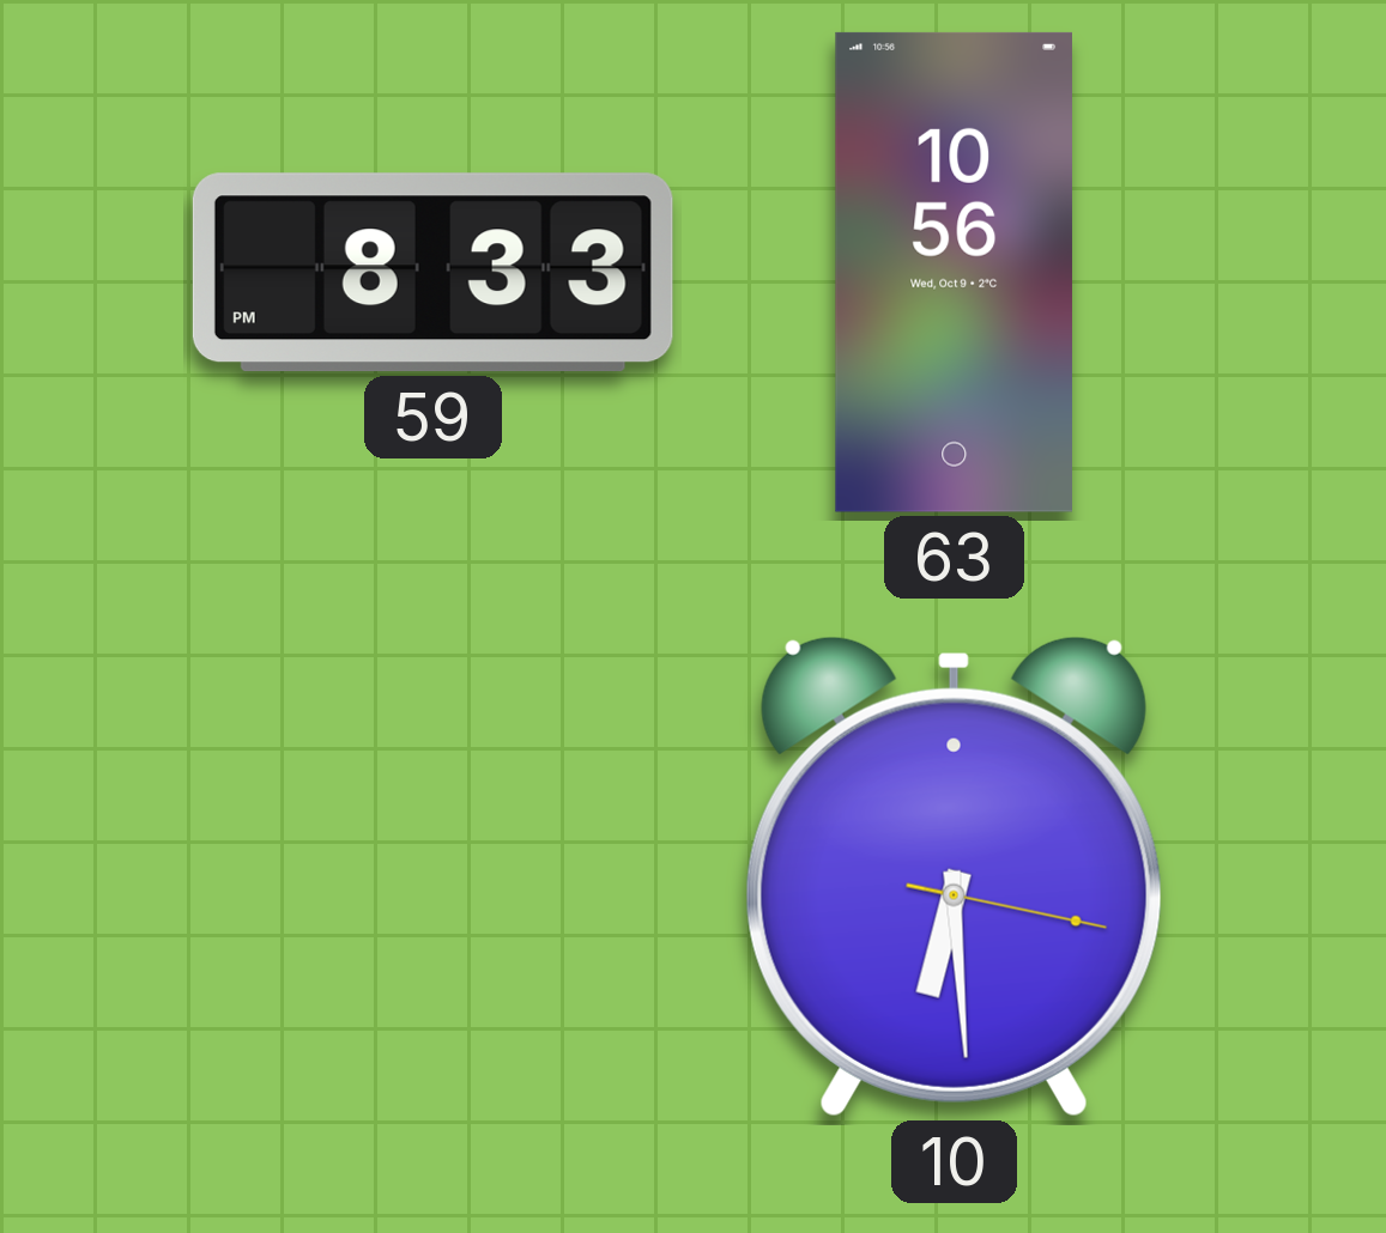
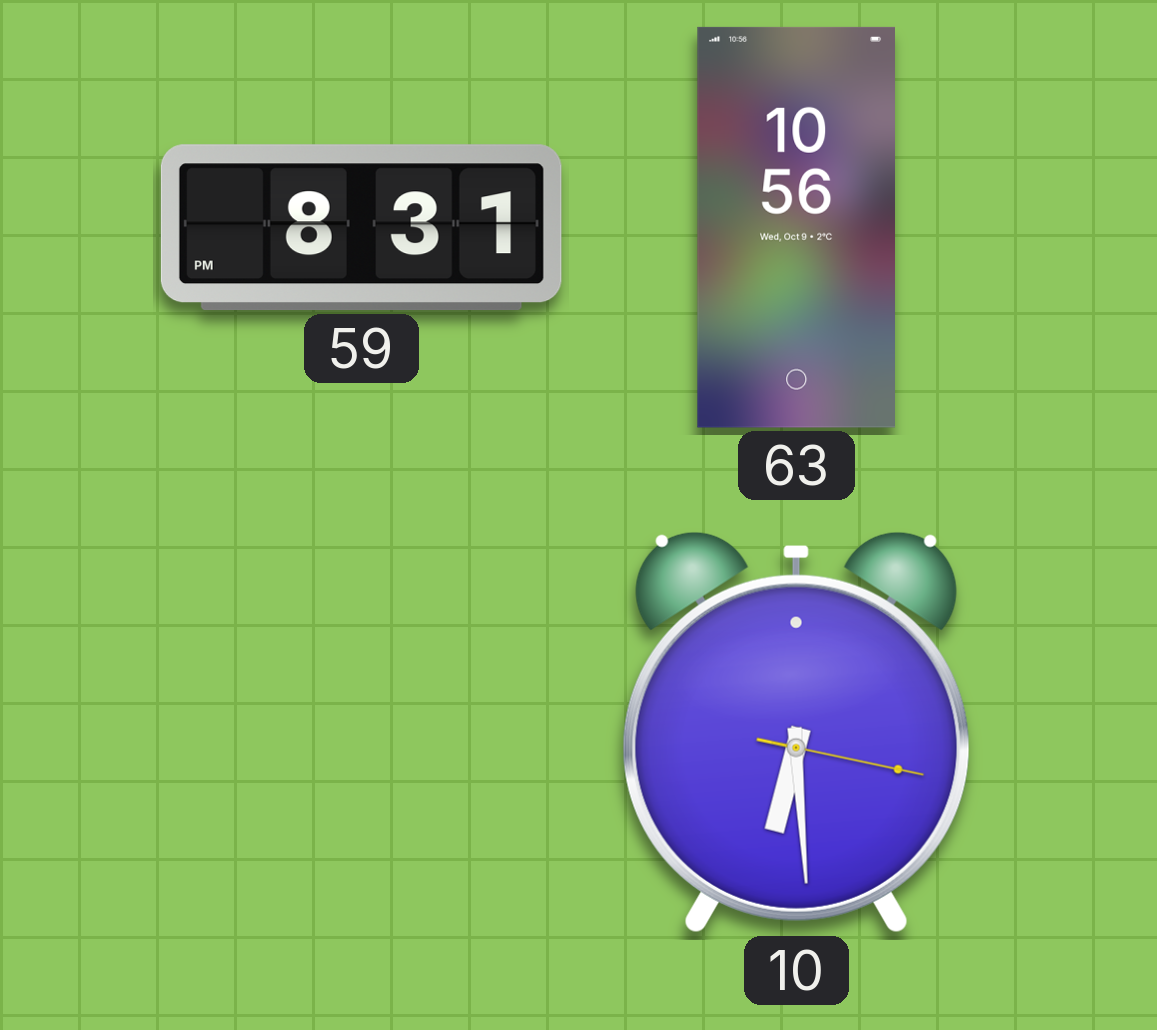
59: 8:33 -> 8:31 (361, 228)
